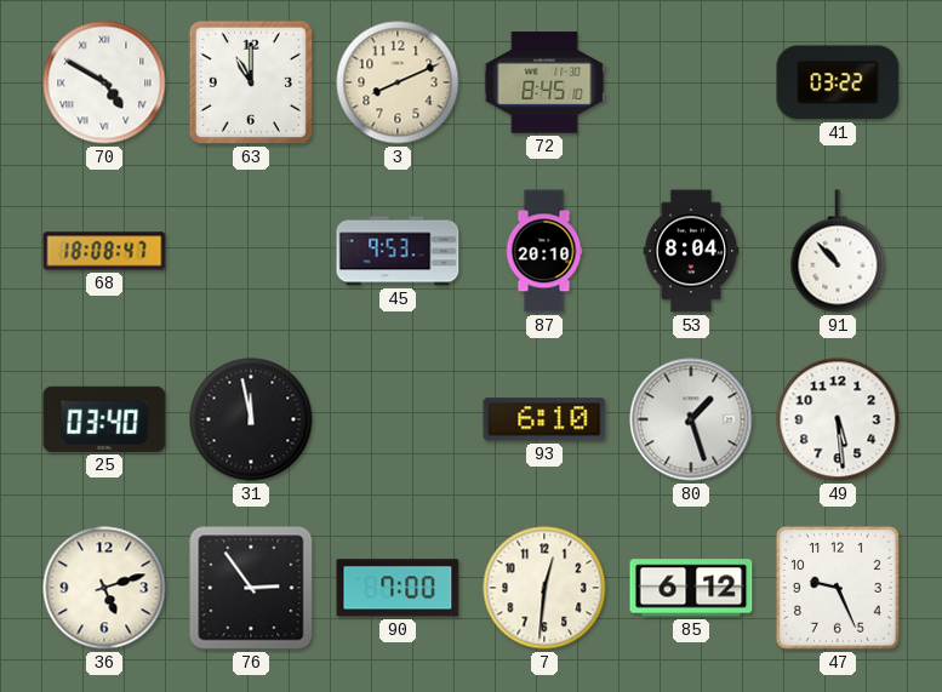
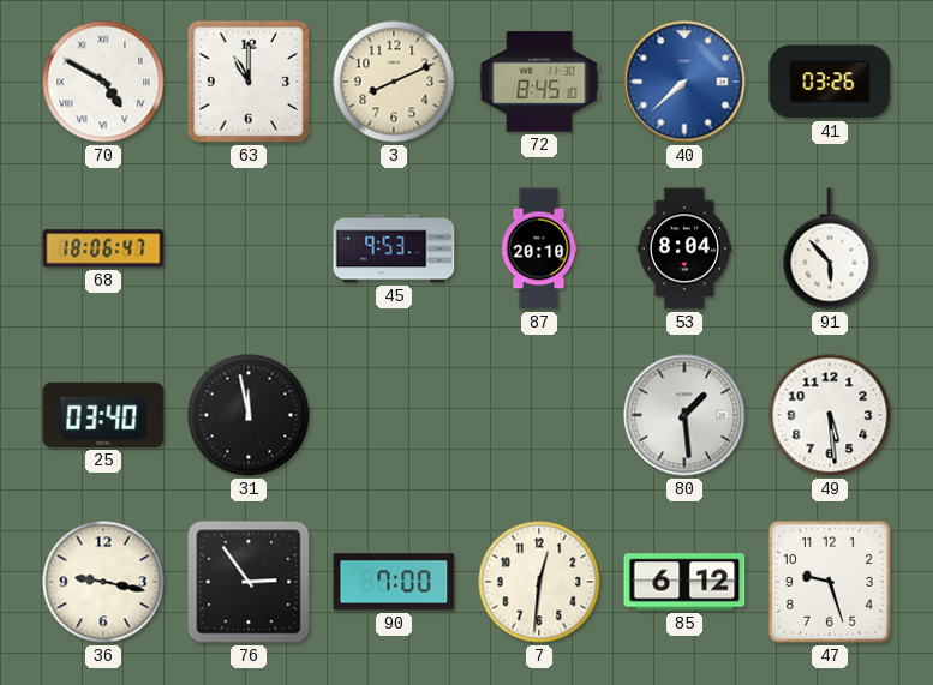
40: none -> 7:38 (684, 82)
41: 03:22 -> 03:26 (830, 82)
68: 18:08 -> 18:06 (103, 248)
91: 10:53 -> 5:53 (830, 248)
93: 6:10 -> none (544, 419)
80: 1:27 -> 1:29 (684, 415)
36: 5:12 -> 9:17 (103, 582)
47: 9:26 -> 9:27 (830, 582)
